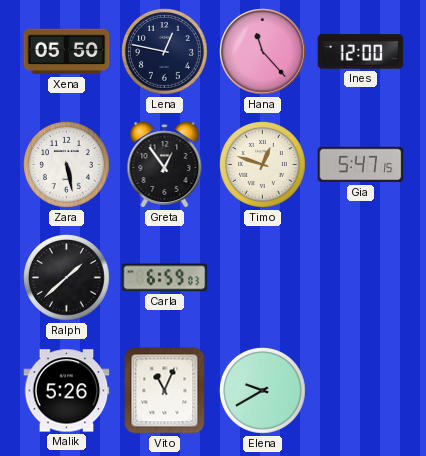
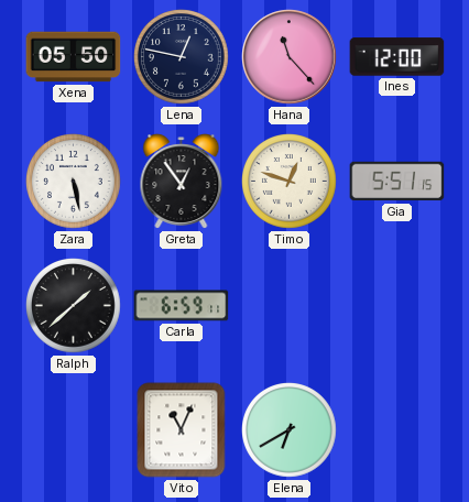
Gia: 5:47 -> 5:51 (397, 182)
Carla: 6:59:03 -> 6:59:11 (182, 306)
Malik: 5:26 -> none (67, 391)
Elena: 9:40 -> 6:40 (290, 430)
